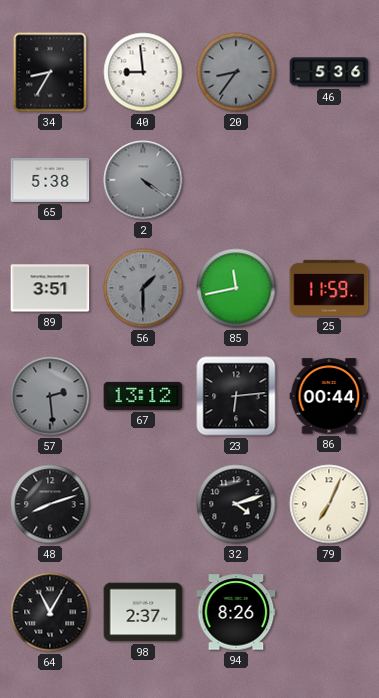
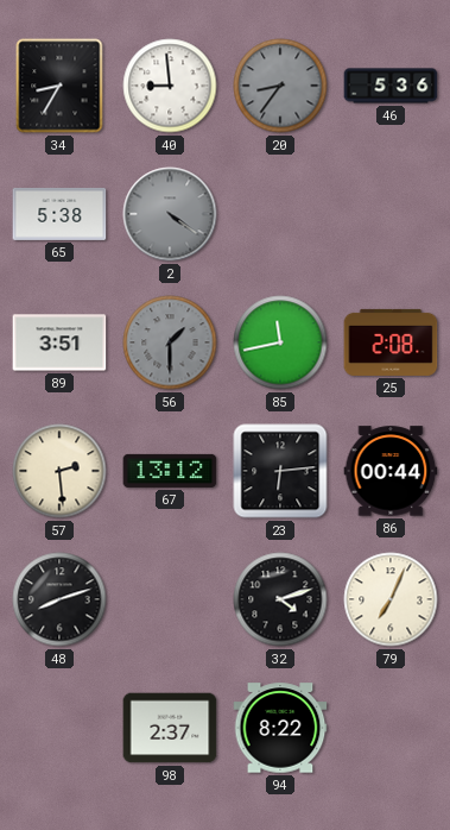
25: 11:59 -> 2:08 (391, 342)
57 dial: grey -> cream (59, 471)
64: 11:05 -> none (50, 612)
94: 8:26 -> 8:22 (280, 728)
